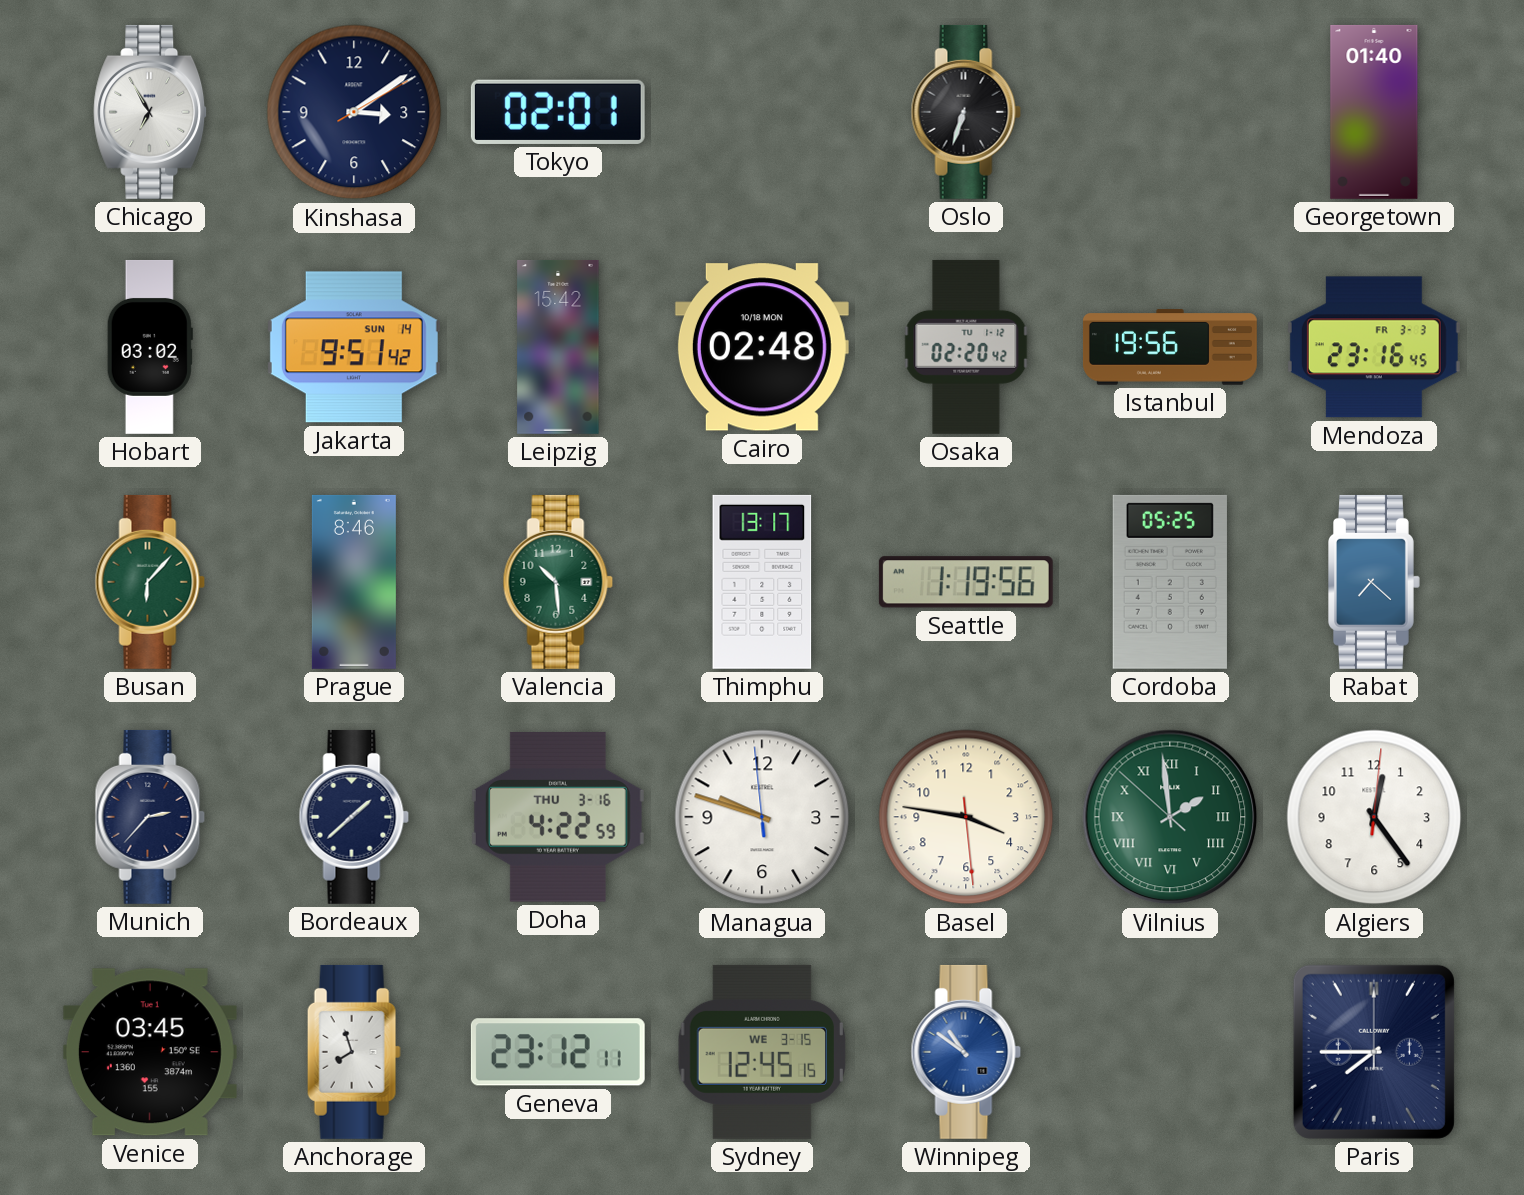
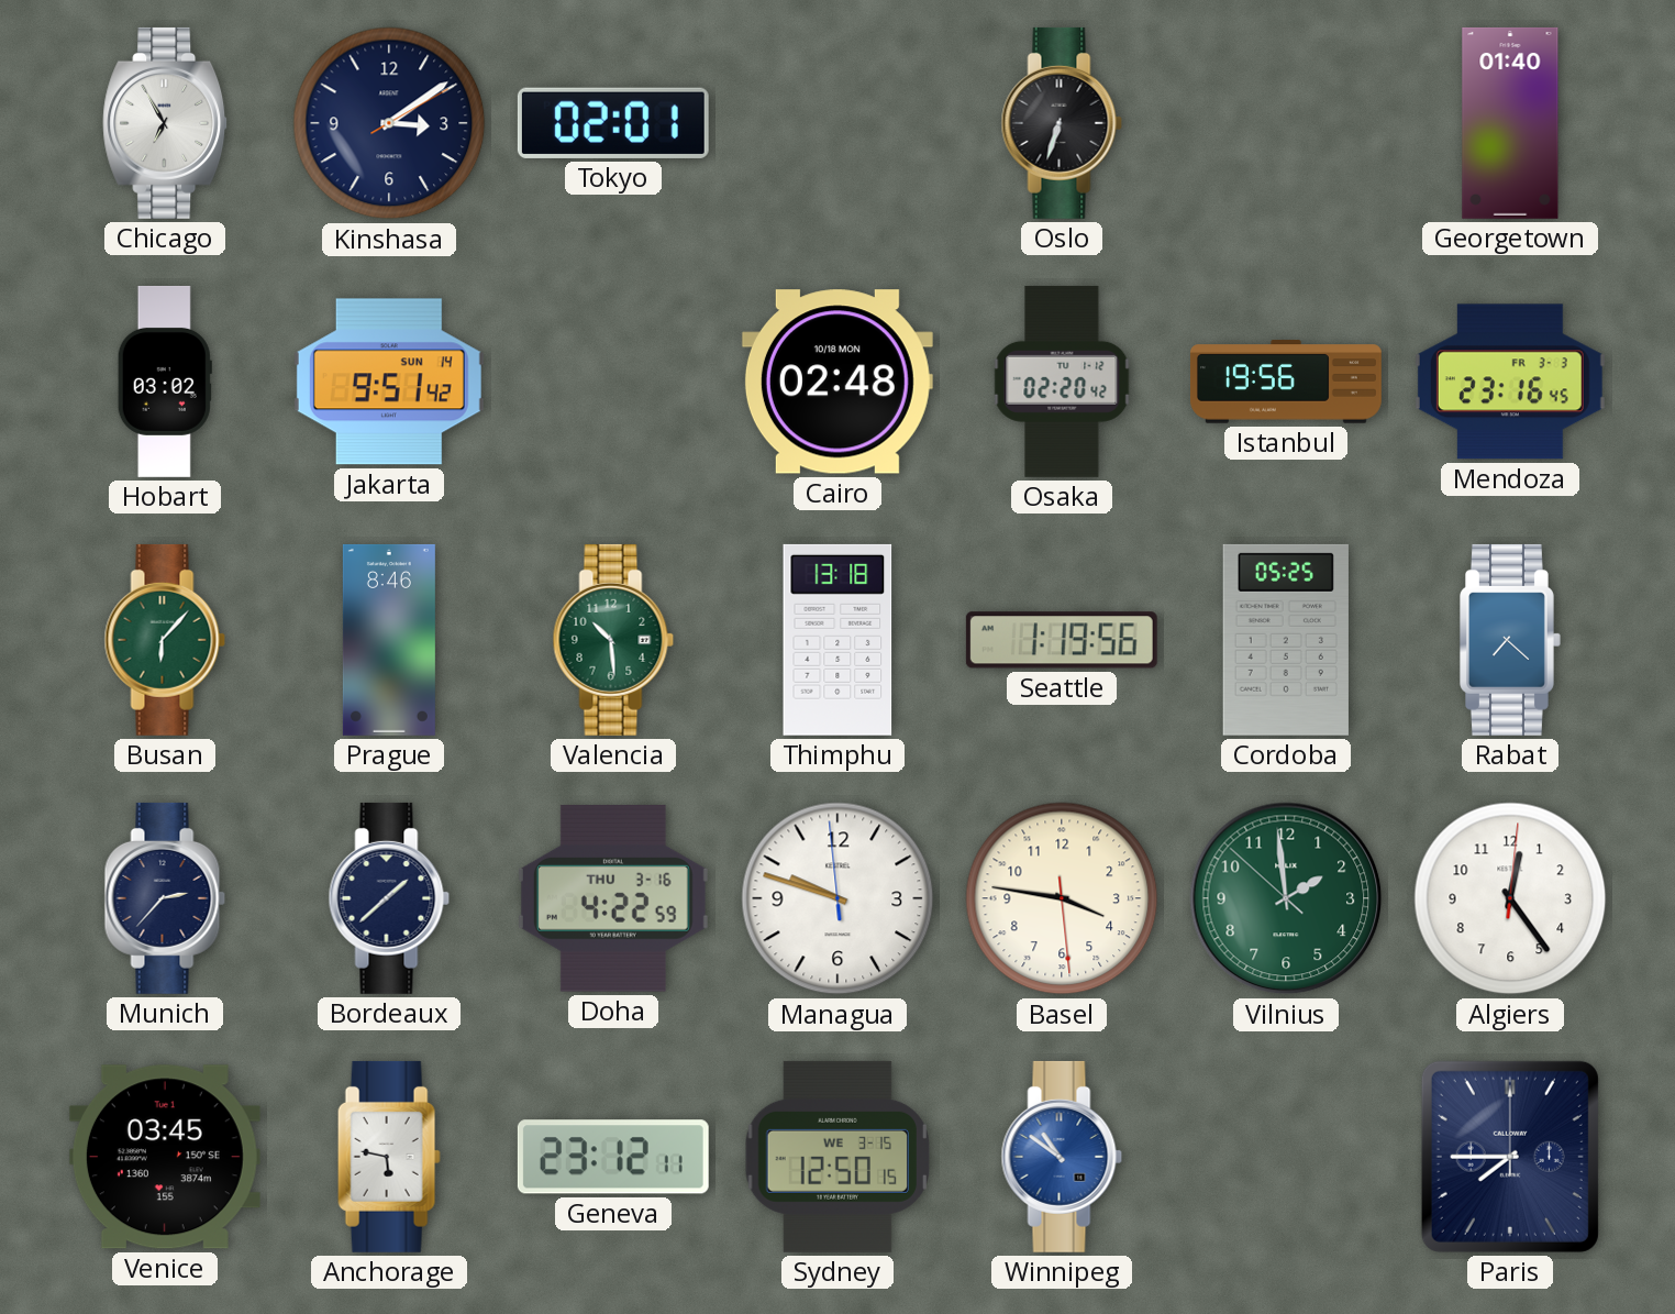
Leipzig: 15:42 -> none (558, 347)
Thimphu: 13:17 -> 13:18 (837, 640)
Vilnius numerals: Roman -> Arabic (1286, 898)
Anchorage: 7:57 -> 5:47 (389, 1157)
Sydney: 12:45 -> 12:50 (836, 1157)
